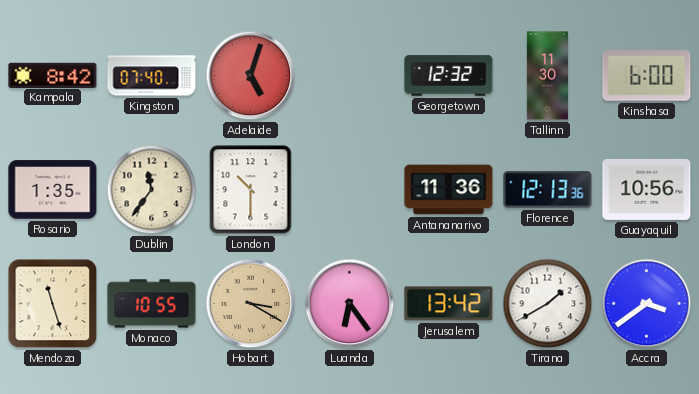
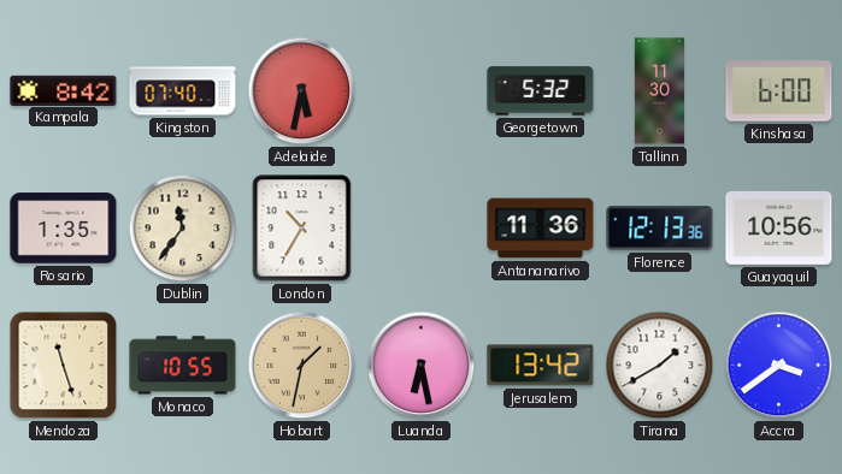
Adelaide: 5:03 -> 5:32 (302, 91)
Georgetown: 12:32 -> 5:32 (541, 91)
London: 10:30 -> 10:35 (302, 229)
Hobart: 3:20 -> 1:32 (302, 366)
Luanda: 6:24 -> 6:28 (422, 366)
